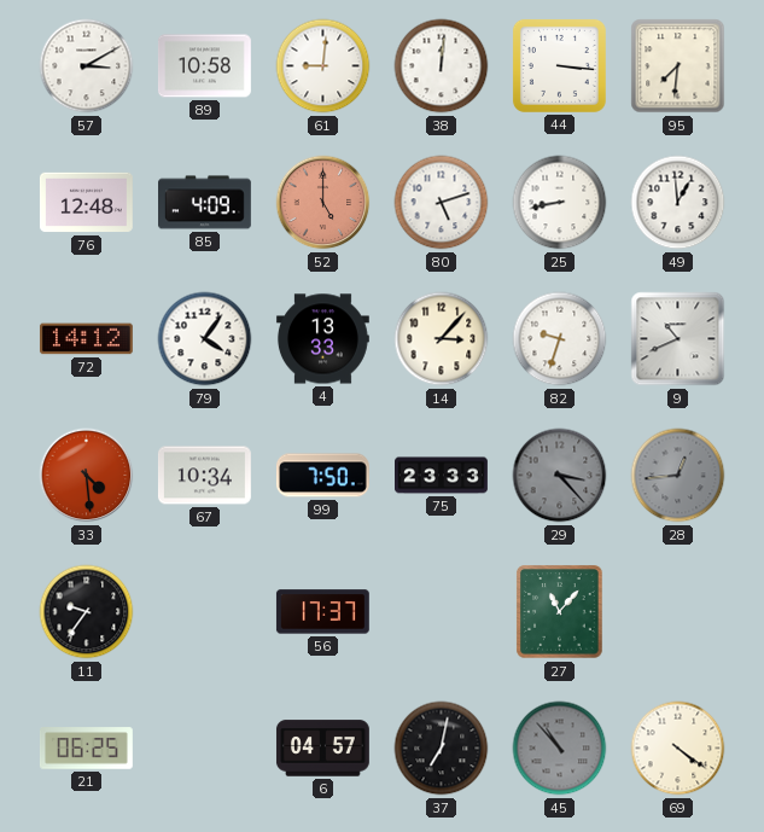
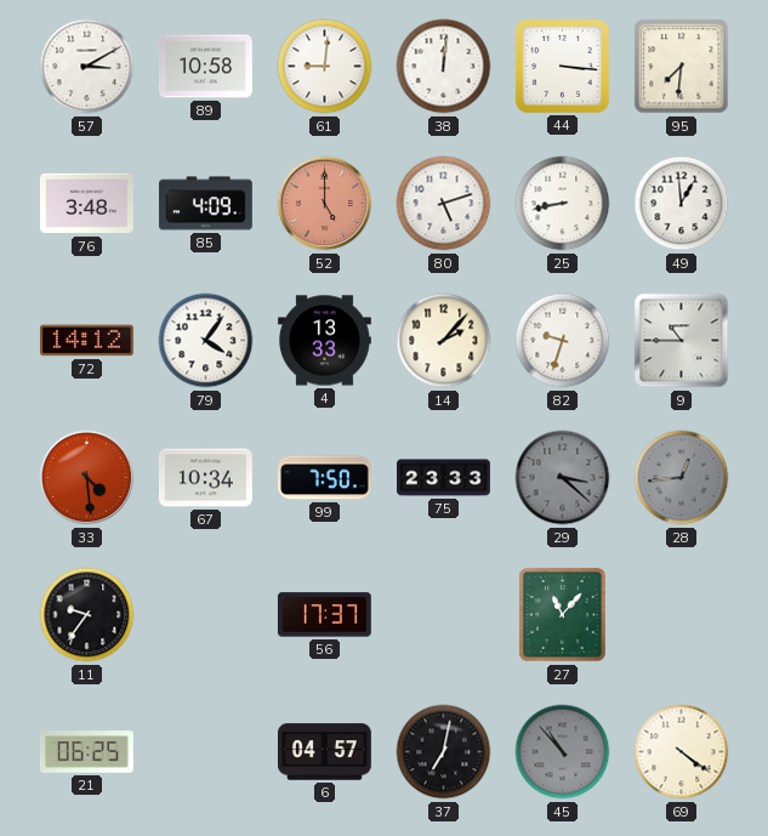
76: 12:48 -> 3:48 (86, 204)
14: 3:07 -> 2:07 (444, 341)
9: 10:41 -> 10:45 (682, 341)
29: 3:23 -> 3:22 (563, 478)
